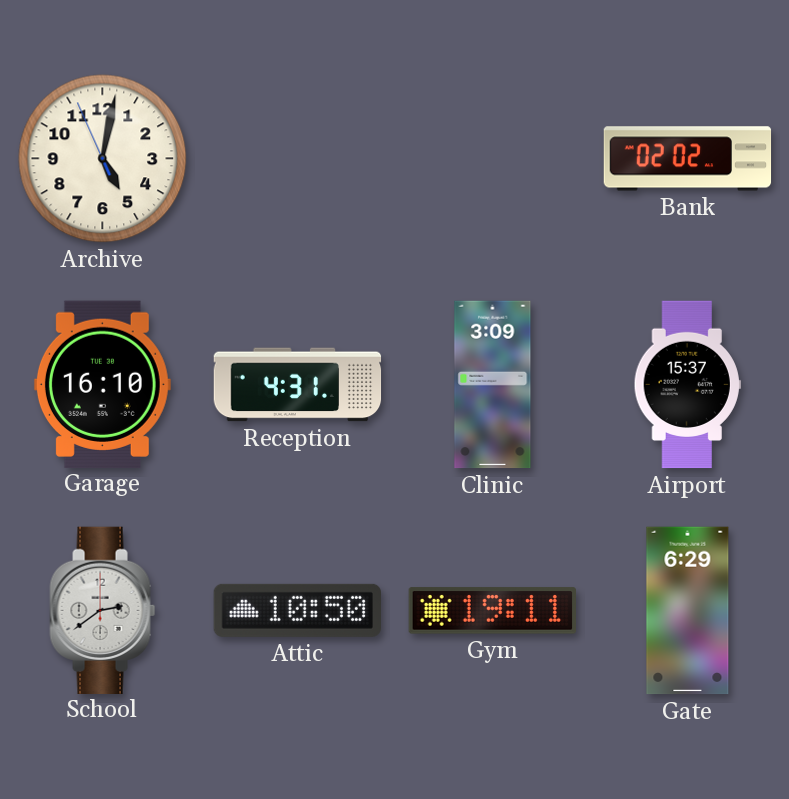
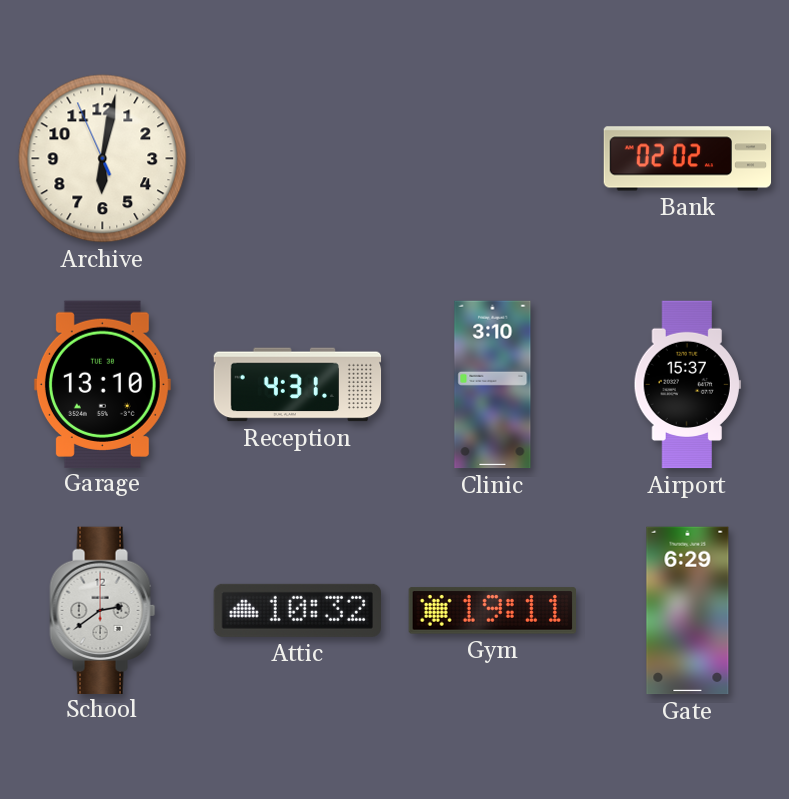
Archive: 5:01 -> 6:01 (103, 159)
Garage: 16:10 -> 13:10 (102, 384)
Clinic: 3:09 -> 3:10 (493, 385)
Attic: 10:50 -> 10:32 (297, 610)
